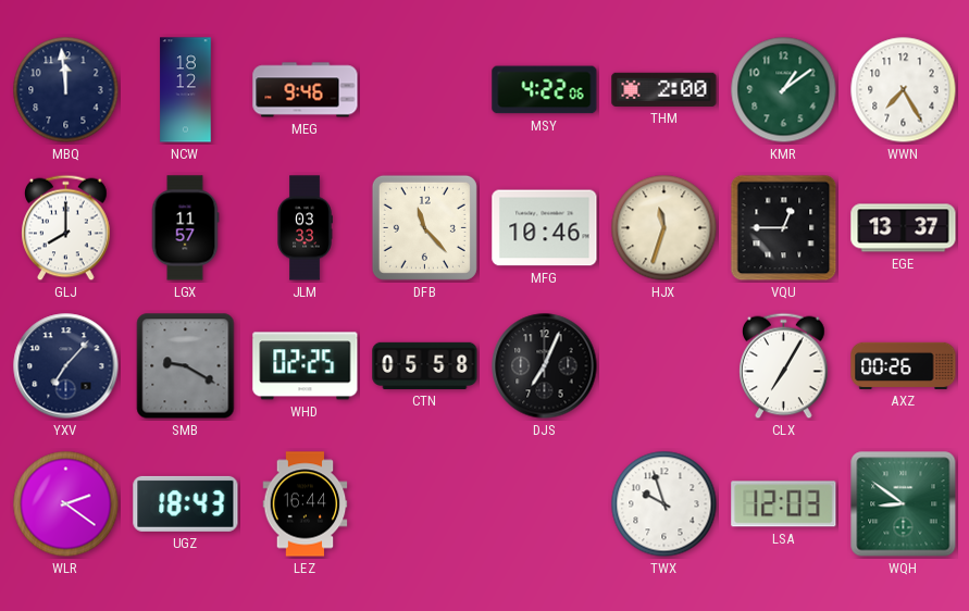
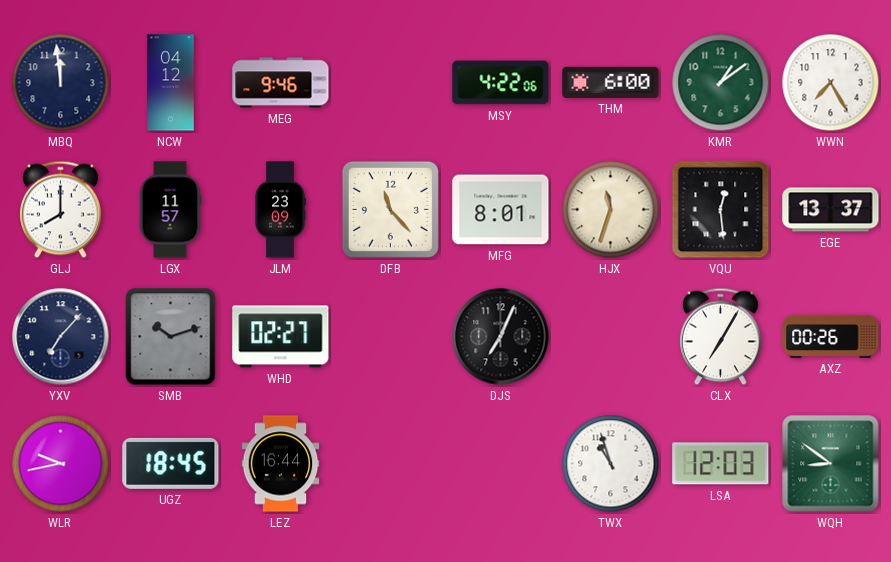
NCW: 18:12 -> 04:12 (171, 83)
THM: 2:00 -> 6:00 (611, 82)
JLM: 03:33 -> 23:09 (280, 210)
MFG: 10:46 -> 8:01 (501, 210)
VQU: 12:45 -> 12:29 (721, 210)
SMB: 9:20 -> 10:12 (171, 337)
WHD: 02:25 -> 02:27 (281, 337)
CTN: 05:58 -> none (425, 365)
WLR: 2:21 -> 9:43 (61, 464)
UGZ: 18:43 -> 18:45 (171, 463)
TWX: 9:57 -> 10:57 (611, 464)
